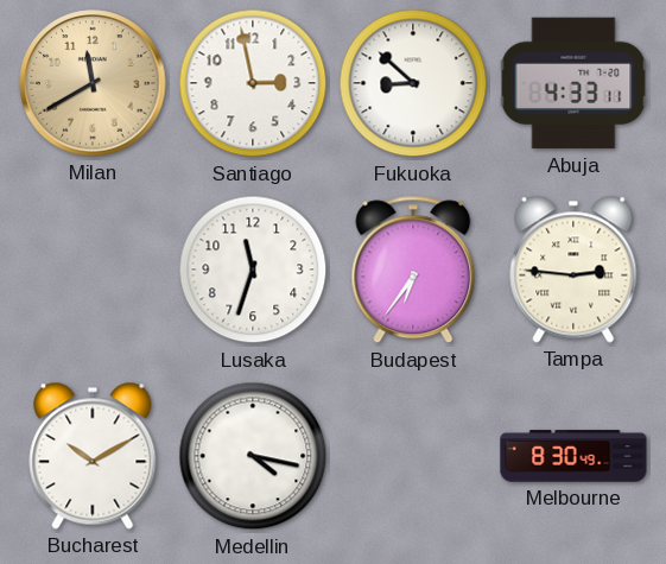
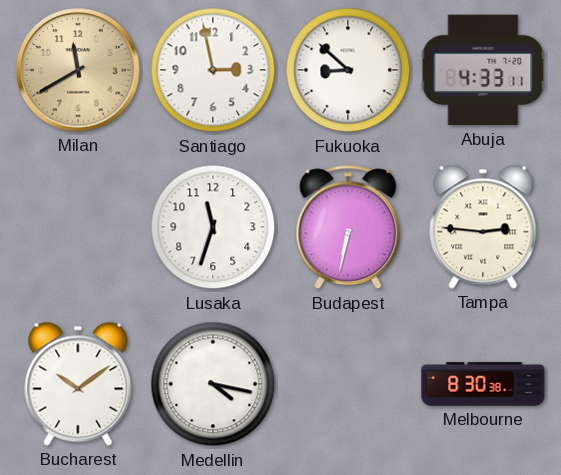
Budapest: 6:36 -> 6:32 (348, 227)
Bucharest: 10:10 -> 10:09 (78, 384)
Melbourne: 8:30:49 -> 8:30:38 (483, 384)
